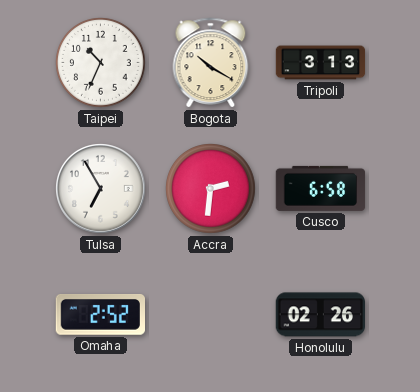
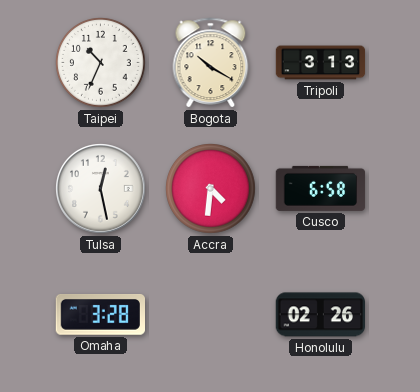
Tulsa: 6:55 -> 12:28 (101, 189)
Accra: 2:31 -> 4:31 (211, 189)
Omaha: 2:52 -> 3:28 (100, 315)
